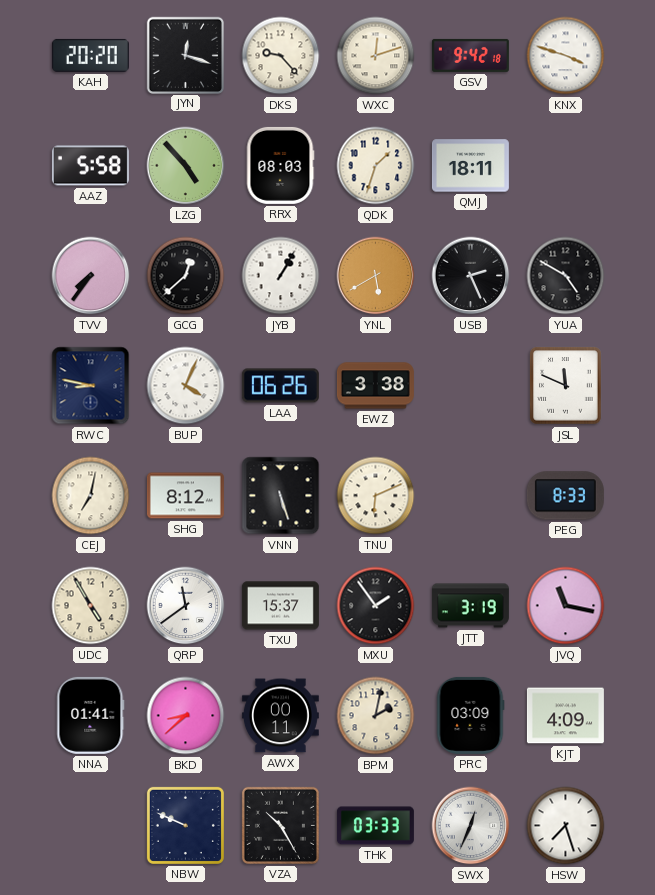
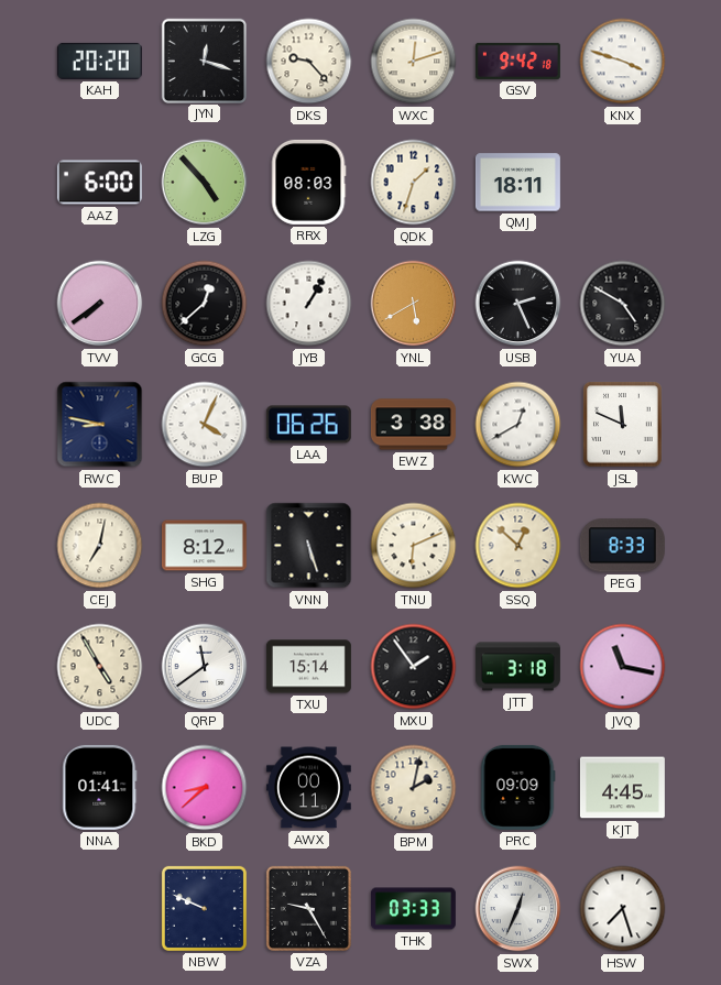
AAZ: 5:58 -> 6:00 (99, 183)
TVV: 7:36 -> 7:39 (100, 304)
KWC: none -> 12:40 (518, 425)
SSQ: none -> 12:52 (518, 546)
TXU: 15:37 -> 15:14 (308, 667)
JTT: 3:19 -> 3:18 (517, 667)
PRC: 03:09 -> 09:09 (517, 787)
KJT: 4:09 -> 4:45 (622, 788)
VZA: 10:25 -> 9:25 (308, 908)
